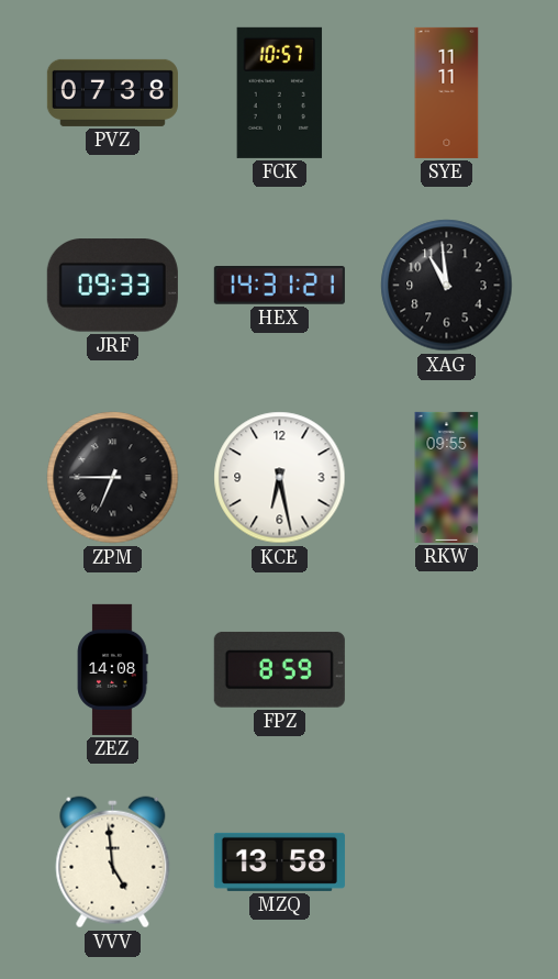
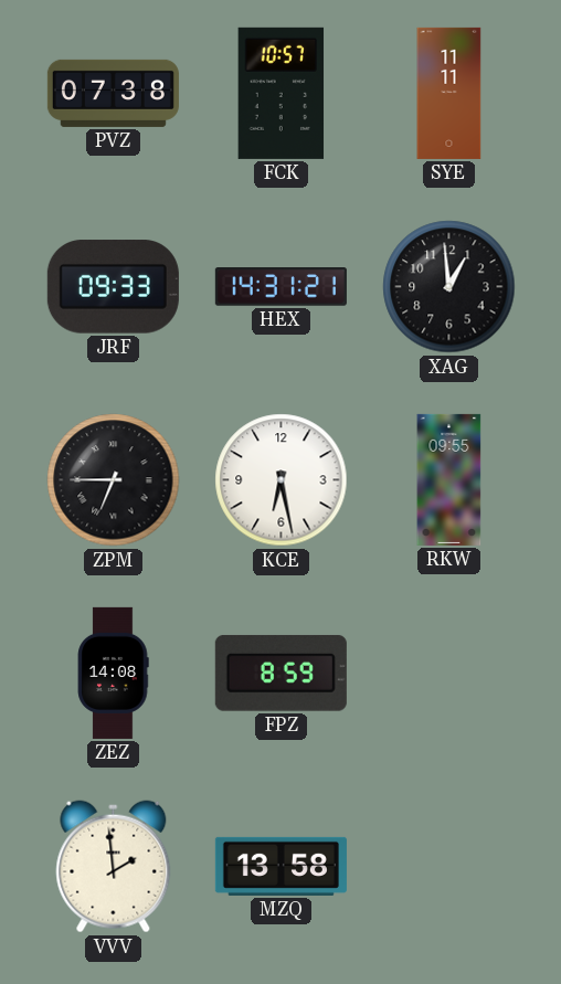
XAG: 10:59 -> 12:59 (449, 287)
VVV: 4:59 -> 1:59 (114, 867)
